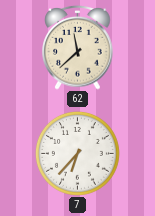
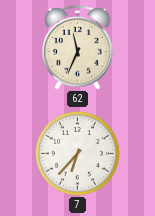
62: 11:38 -> 11:34 (78, 48)
